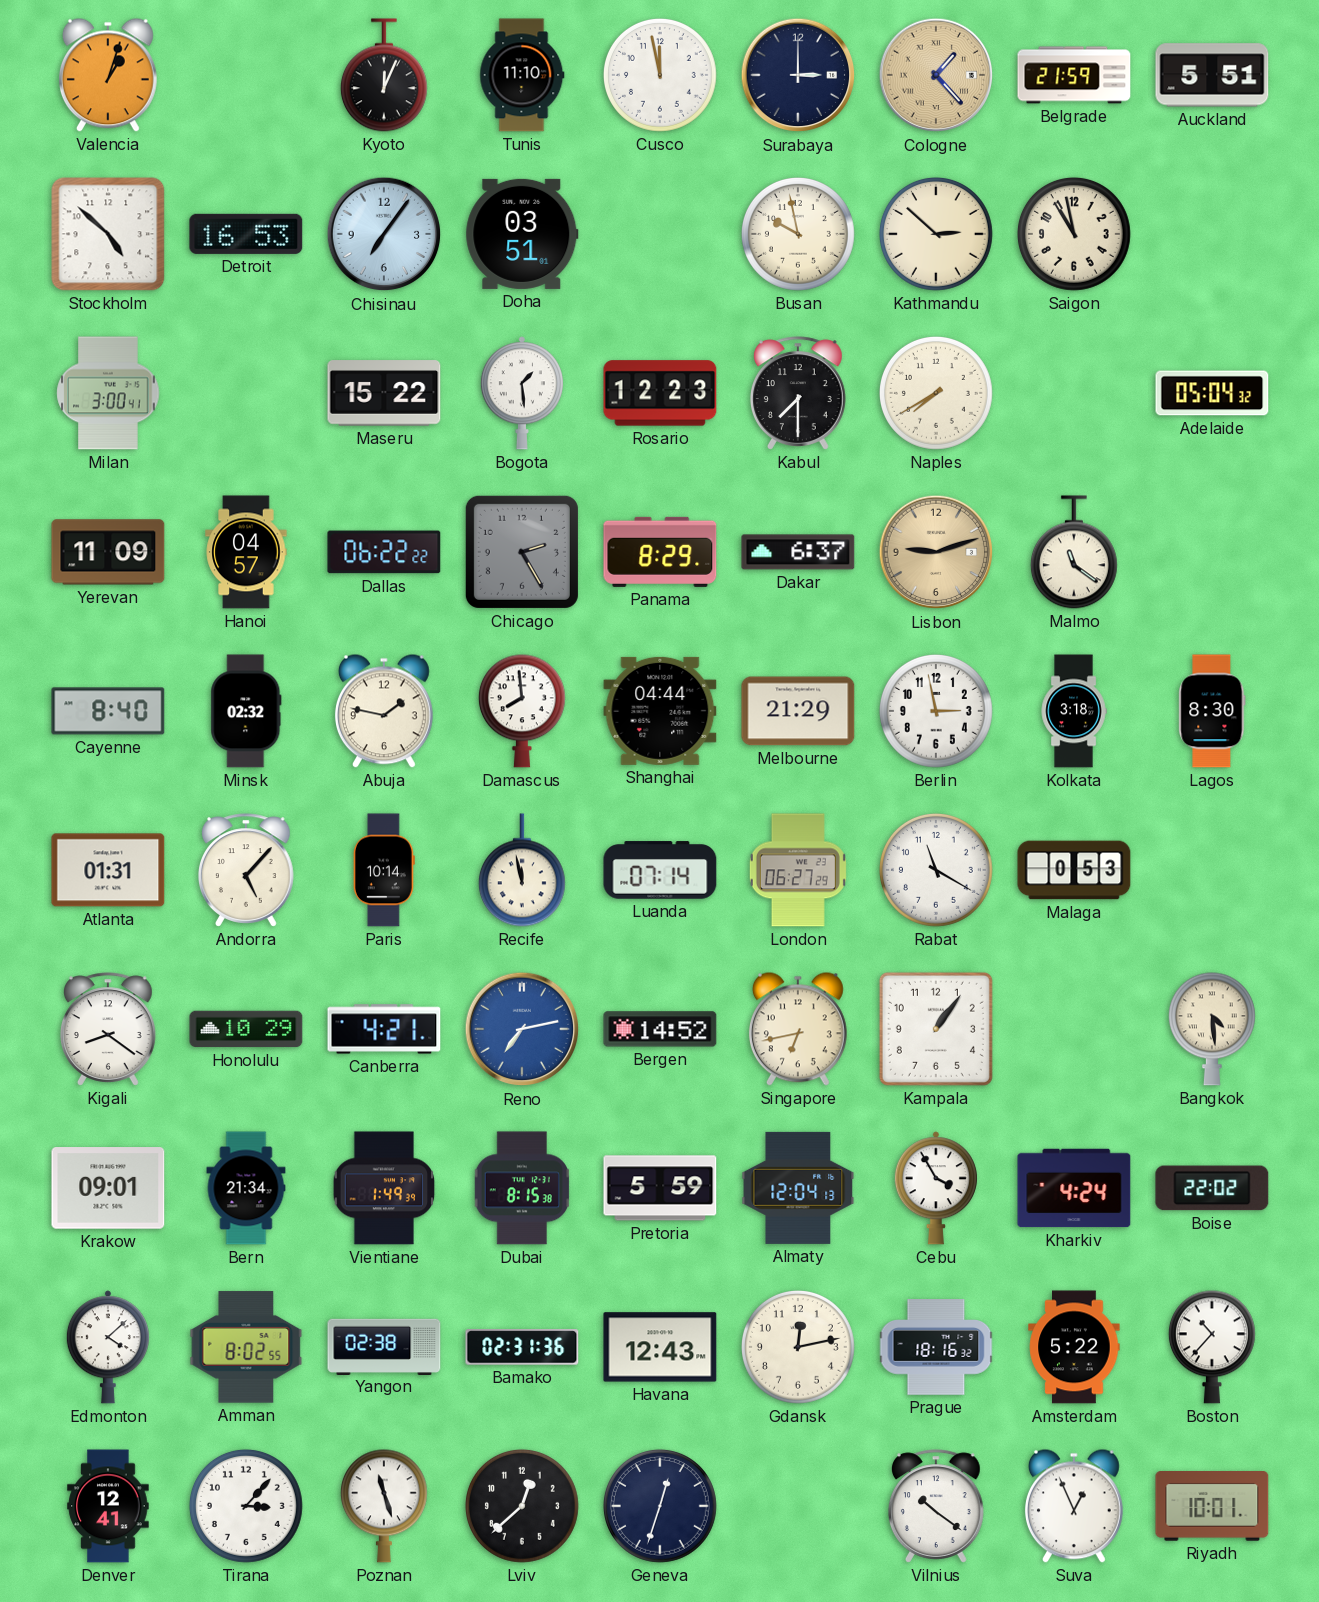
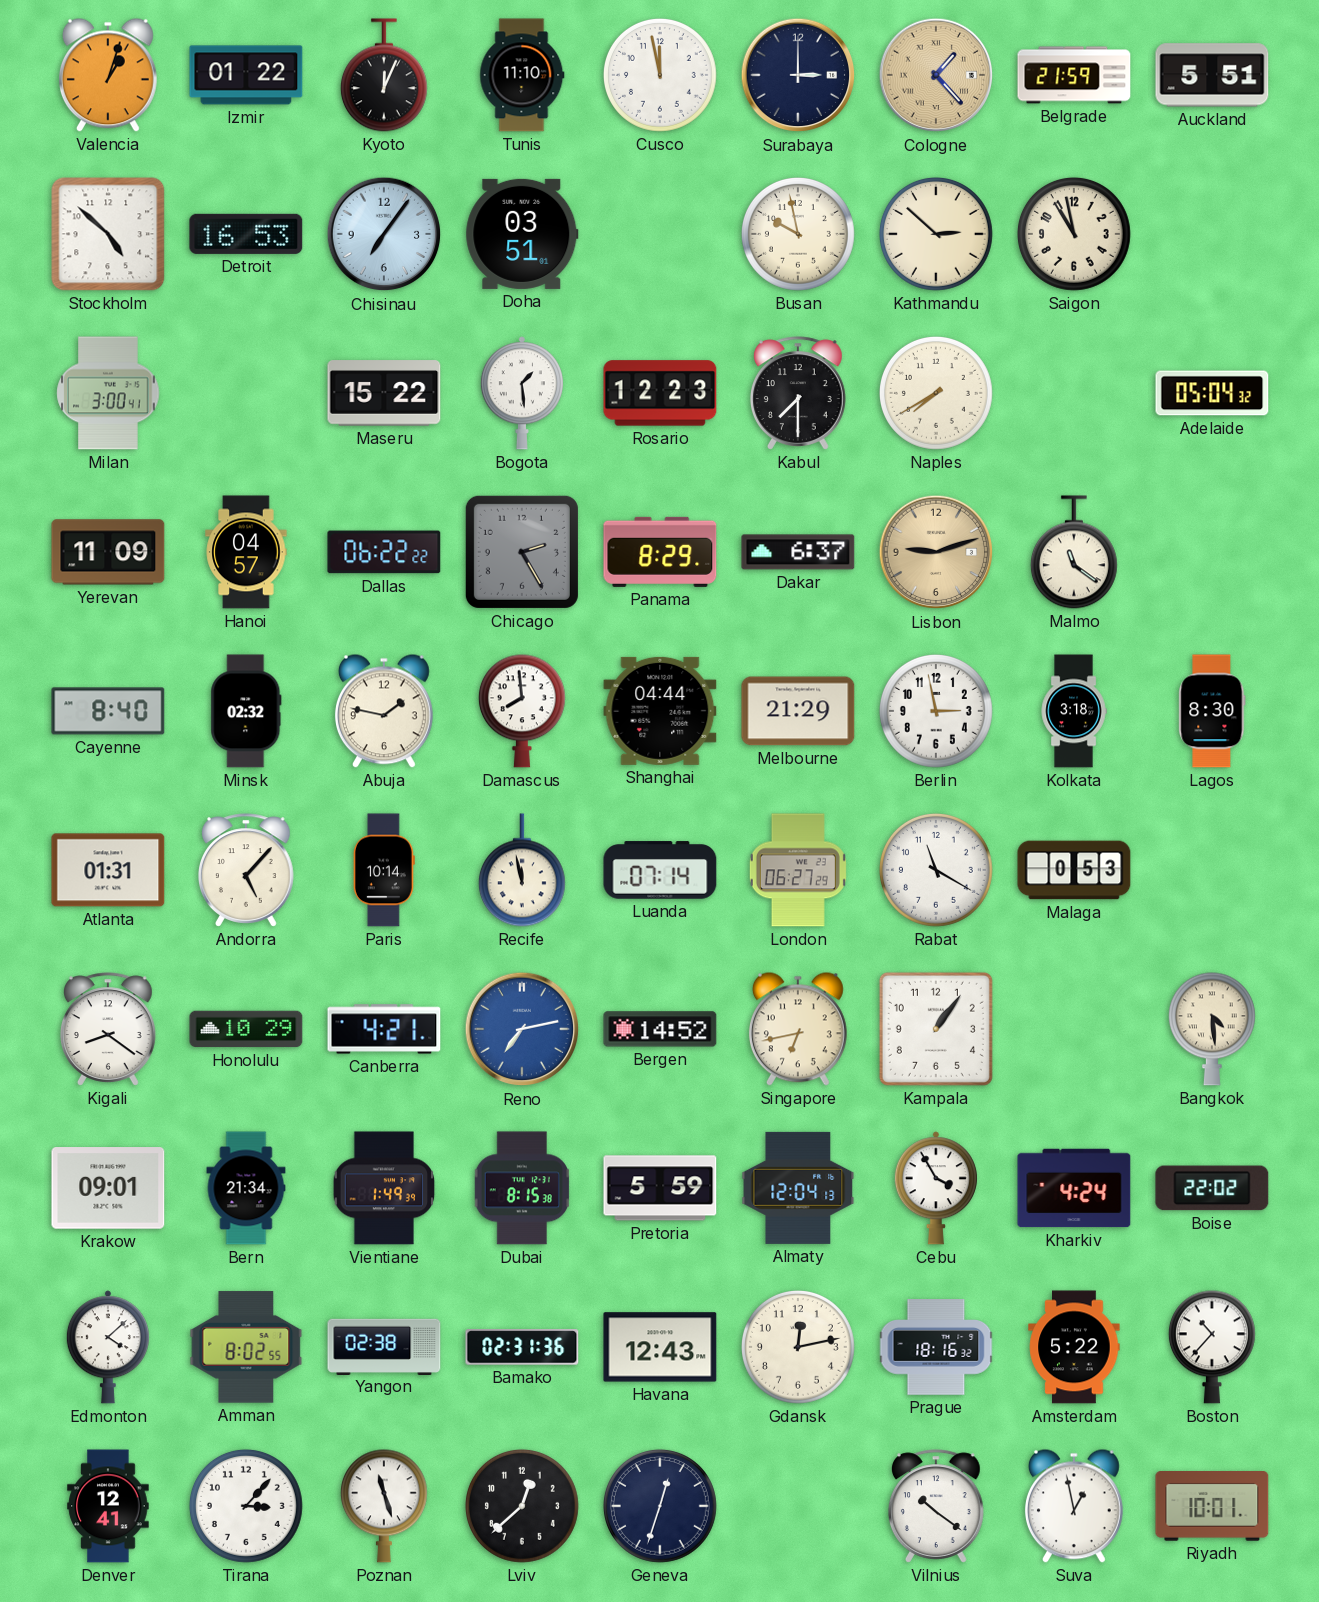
Izmir: none -> 01:22 (246, 75)
Suva: 12:56 -> 12:58 (1074, 1506)
